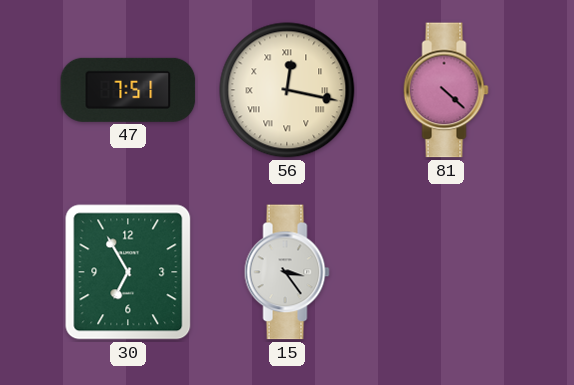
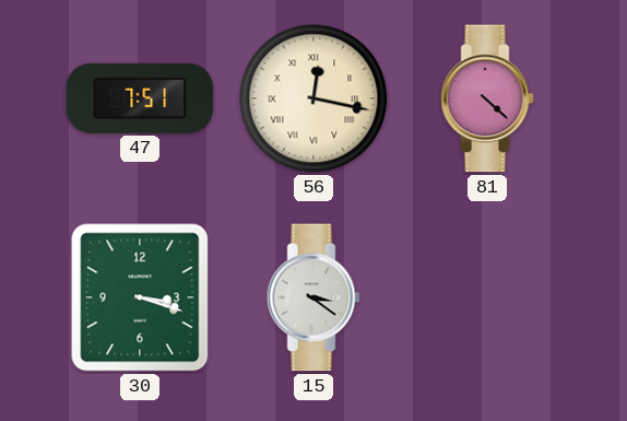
30: 6:55 -> 3:18 (140, 297)
15: 3:24 -> 3:21 (313, 297)
